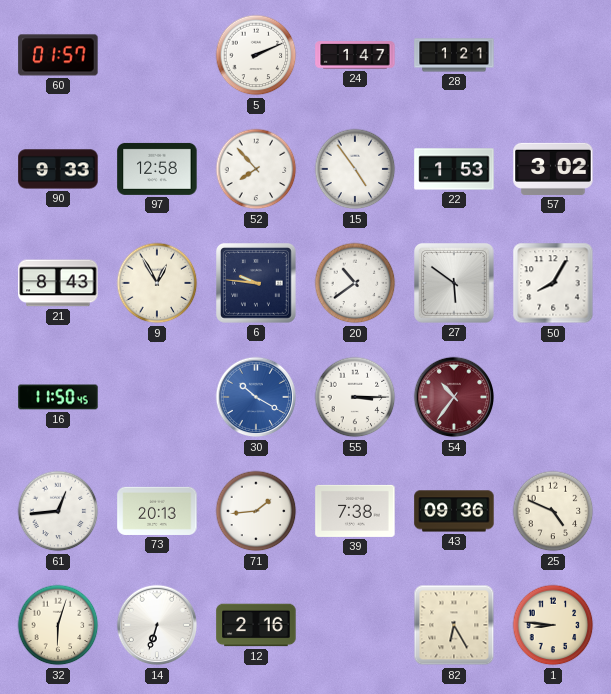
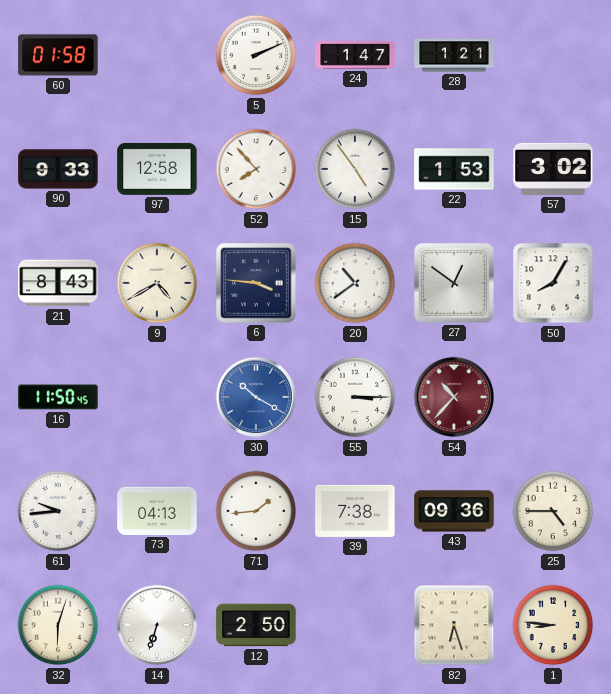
60: 01:57 -> 01:58 (58, 55)
9: 12:55 -> 4:40 (157, 283)
6: 9:46 -> 3:46 (257, 284)
27: 5:51 -> 12:51 (455, 284)
54: 10:36 -> 10:37 (454, 397)
61: 12:44 -> 9:44 (58, 511)
73: 20:13 -> 04:13 (157, 511)
25: 4:49 -> 4:45 (553, 511)
12: 2:16 -> 2:50 (256, 625)
82: 6:25 -> 6:27 (454, 625)
